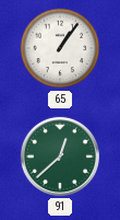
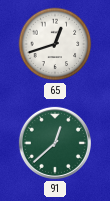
65: 1:06 -> 12:42 (55, 44)
